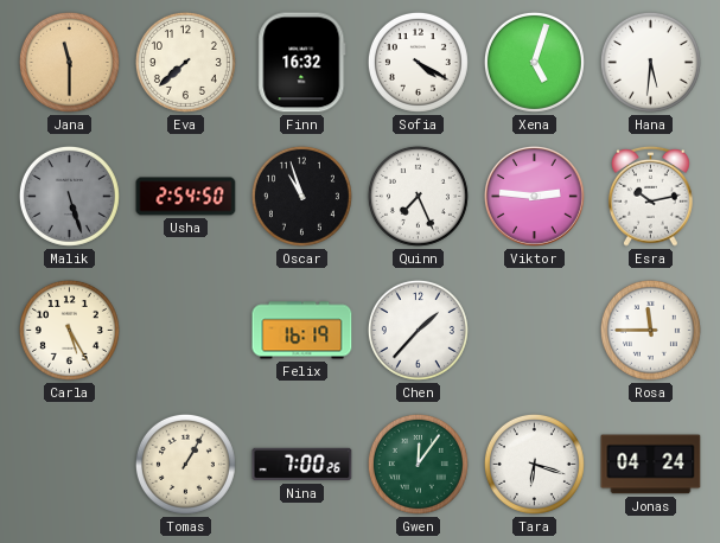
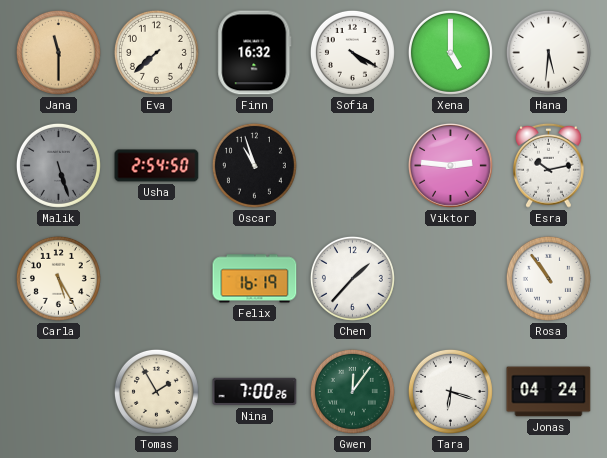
Xena: 5:03 -> 5:00 (450, 52)
Quinn: 7:26 -> none (418, 196)
Rosa: 11:45 -> 10:54 (548, 278)
Tomas: 1:05 -> 1:55 (156, 391)
